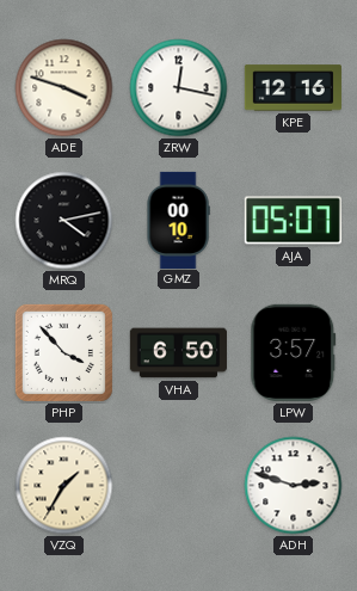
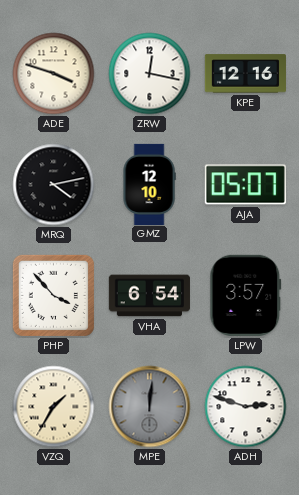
GMZ: 00:10 -> 12:10 (149, 184)
VHA: 6:50 -> 6:54 (149, 296)
MPE: none -> 12:01 (150, 407)
